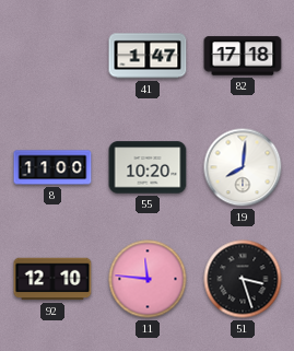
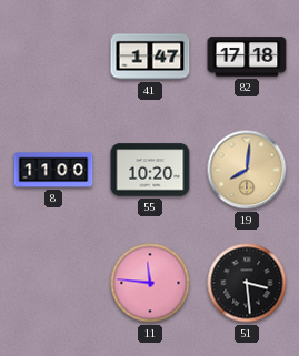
19 dial: white -> champagne (247, 170)
92: 12:10 -> none (52, 279)
51: 3:27 -> 3:29 (247, 283)
